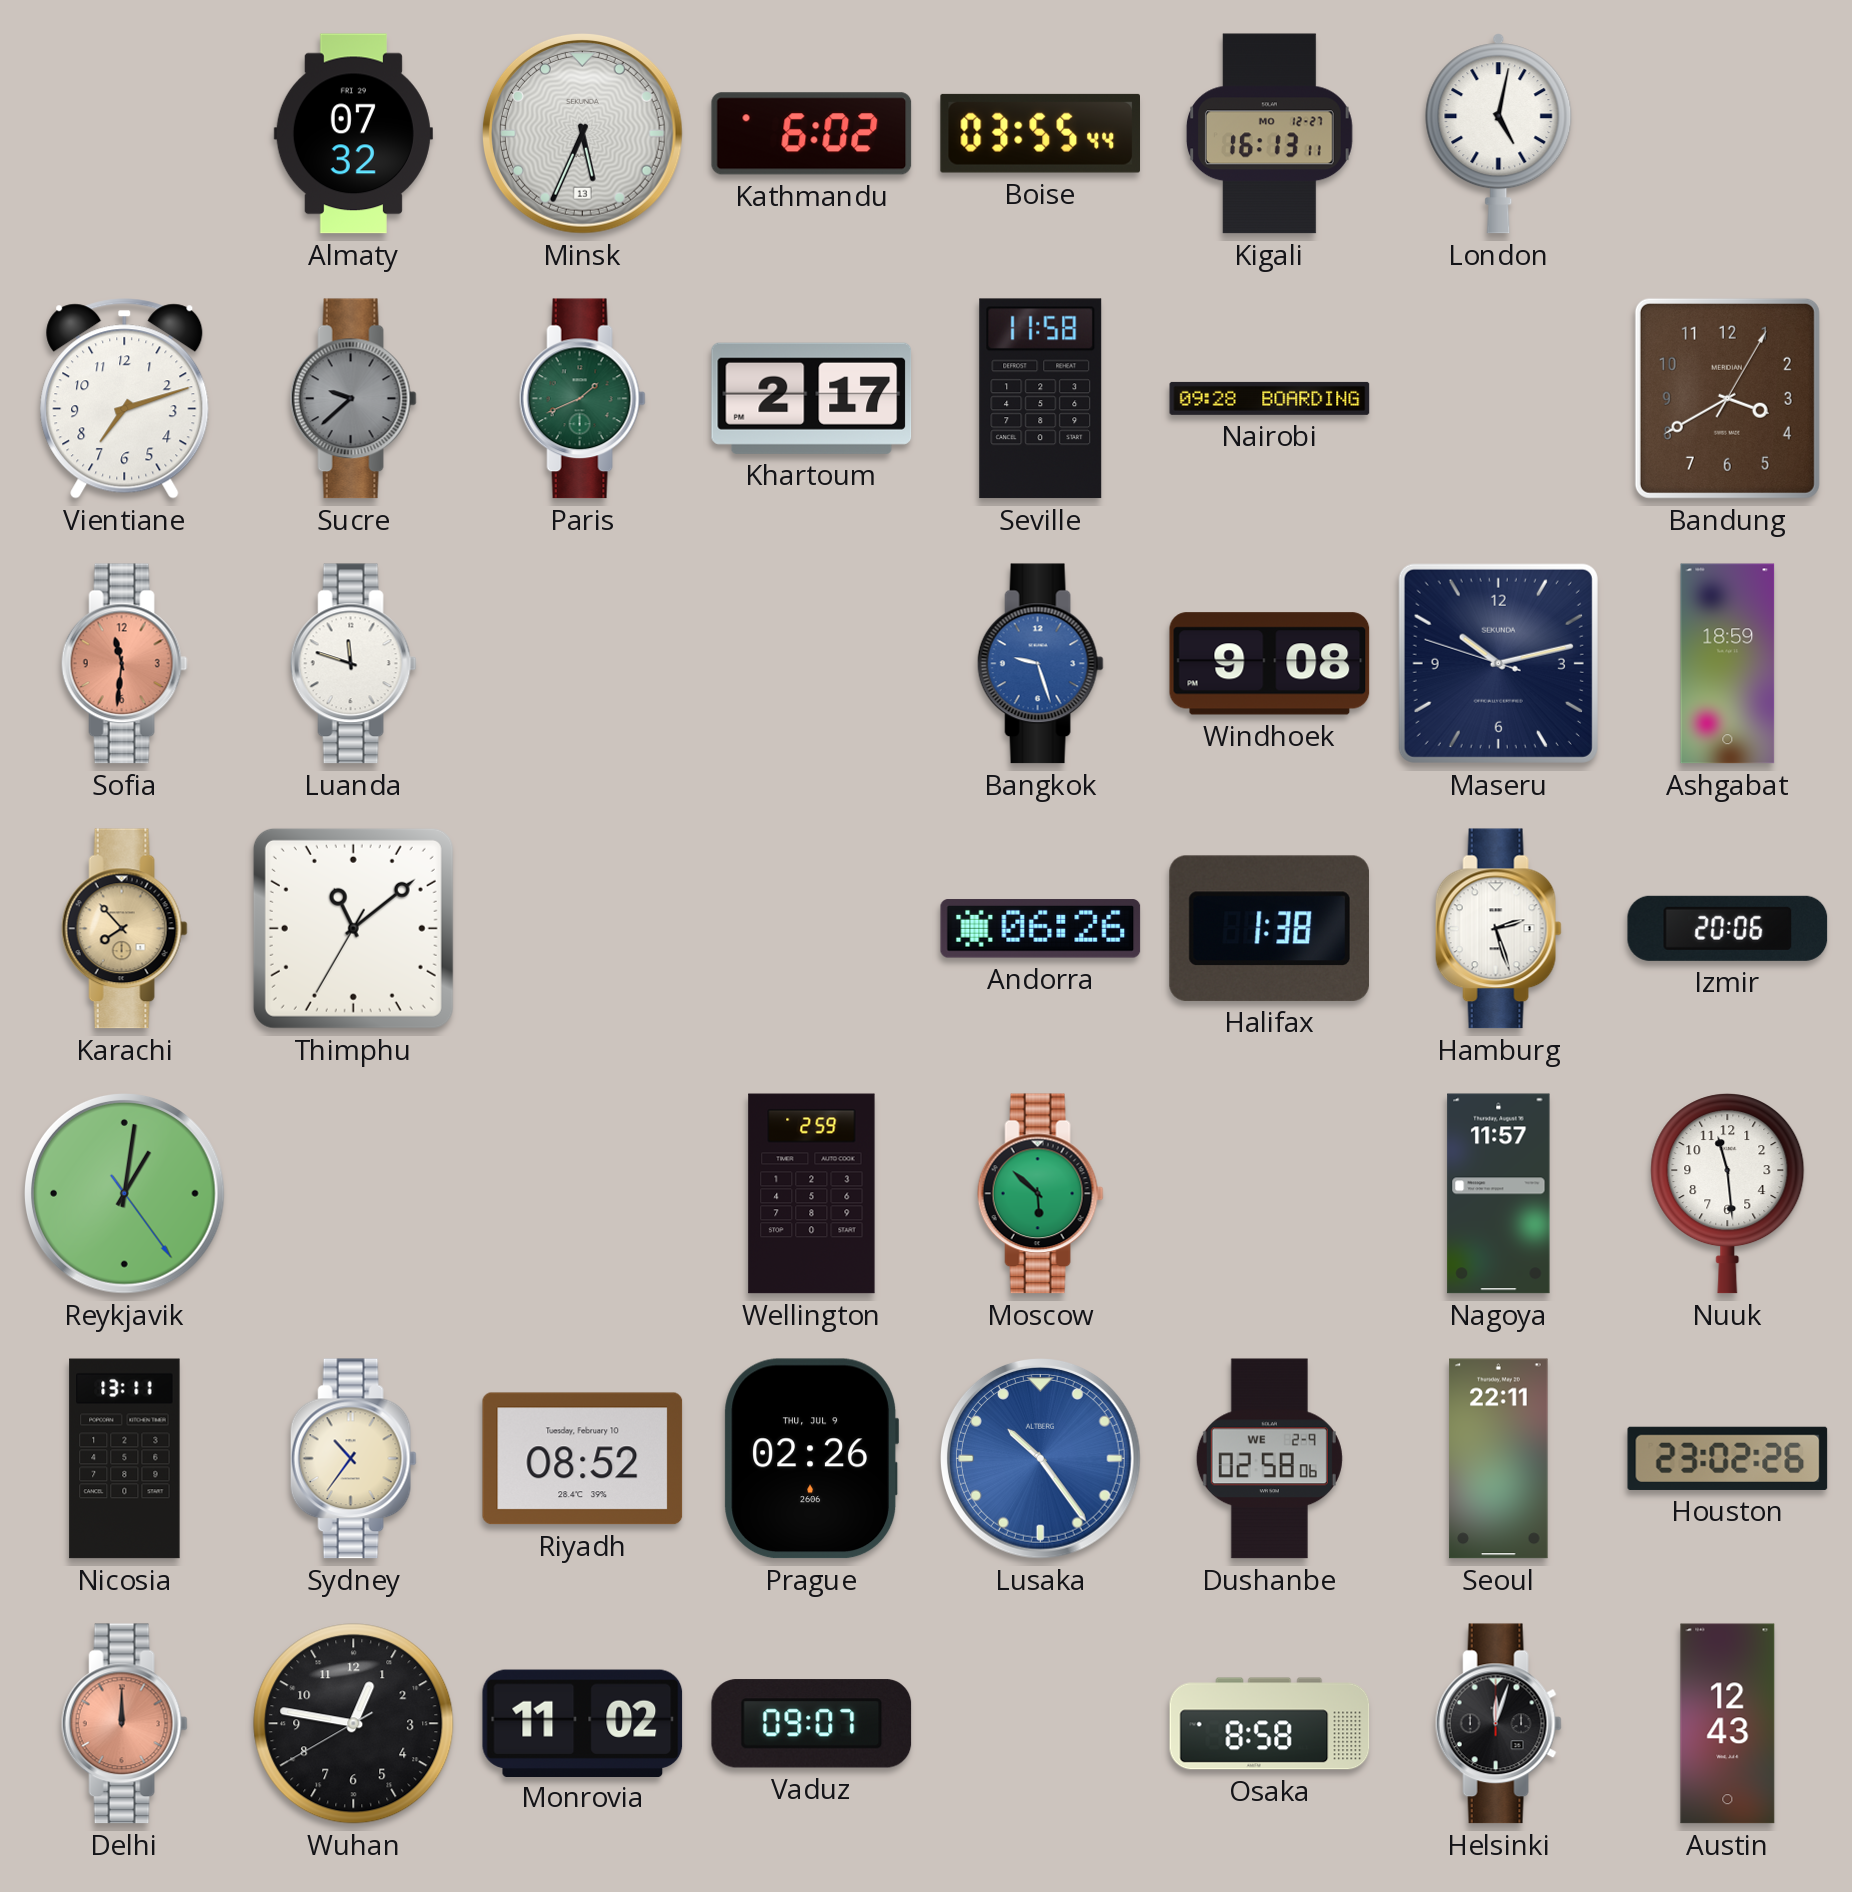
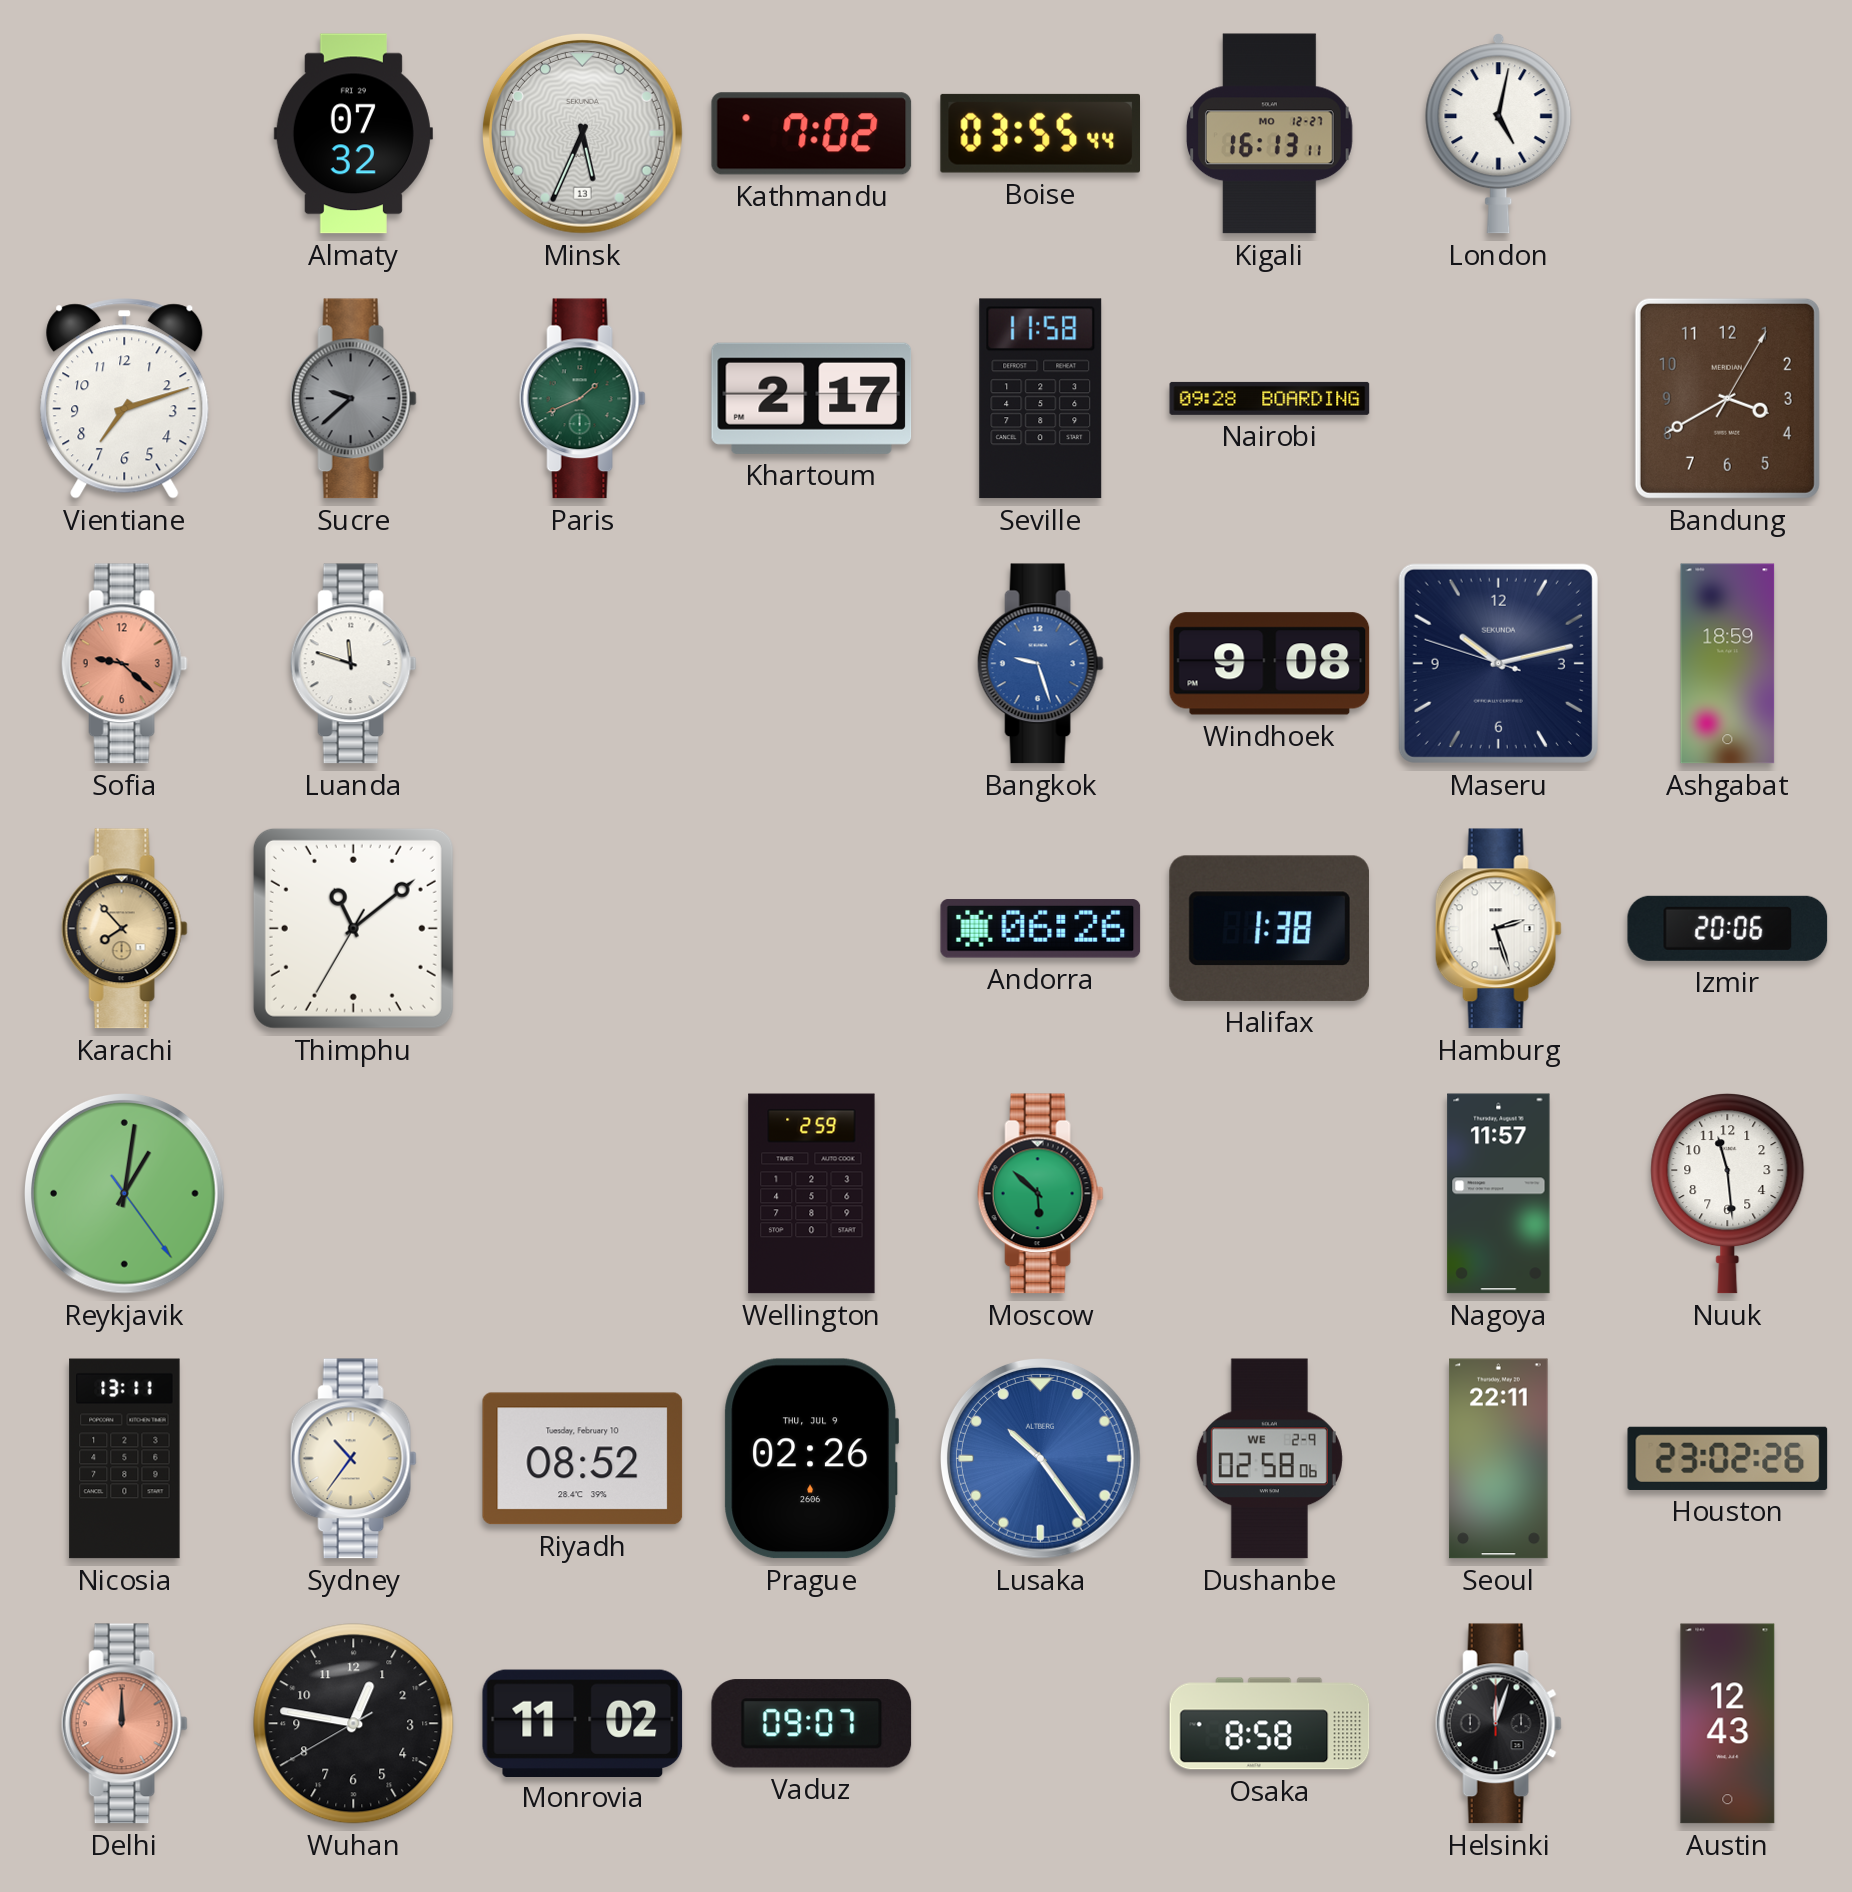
Kathmandu: 6:02 -> 7:02 (812, 134)
Sofia: 11:31 -> 9:22 (124, 664)
